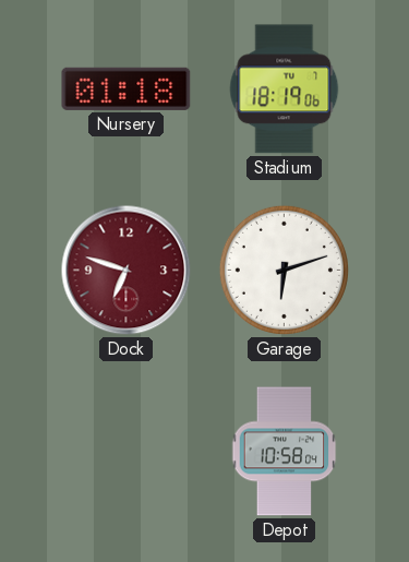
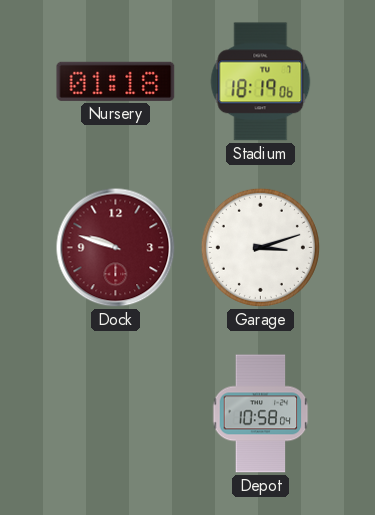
Dock: 6:48 -> 9:48 (116, 248)
Garage: 6:12 -> 3:12 (260, 247)
